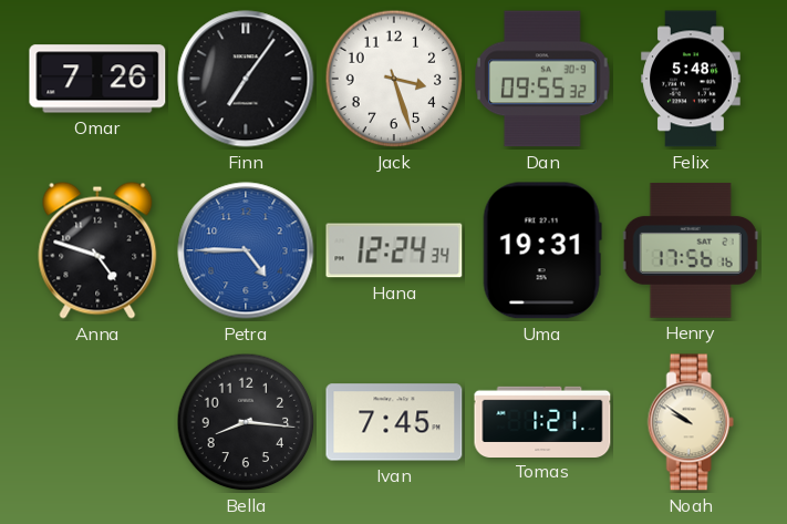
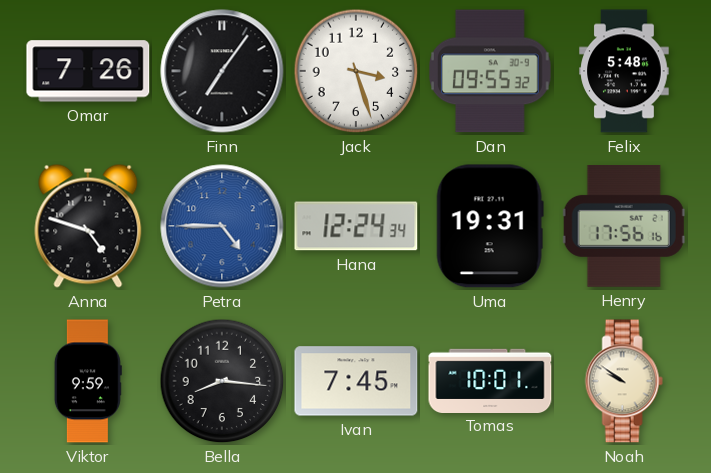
Viktor: none -> 9:59 (88, 381)
Tomas: 1:21 -> 10:01 (490, 380)
